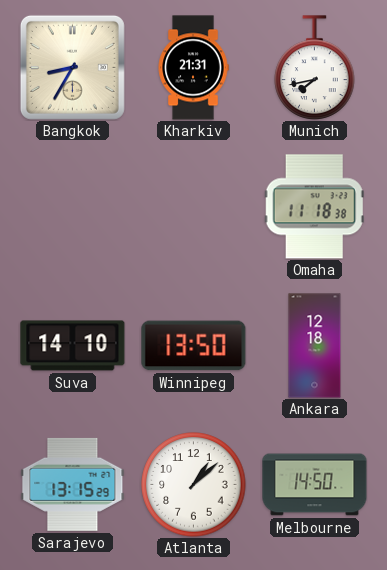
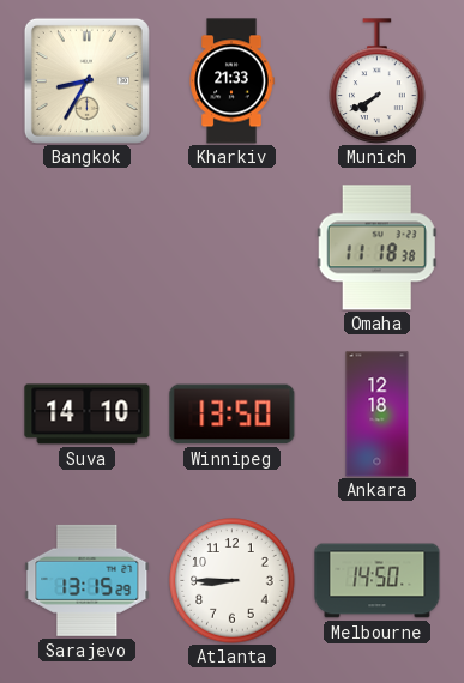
Kharkiv: 21:31 -> 21:33 (231, 81)
Munich: 7:43 -> 7:40 (378, 81)
Atlanta: 1:08 -> 8:45 (233, 581)
